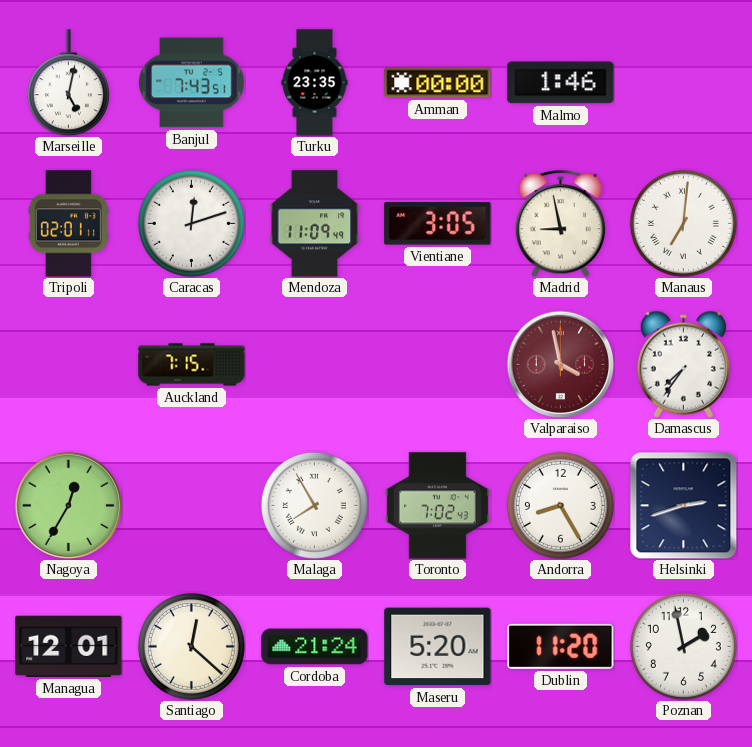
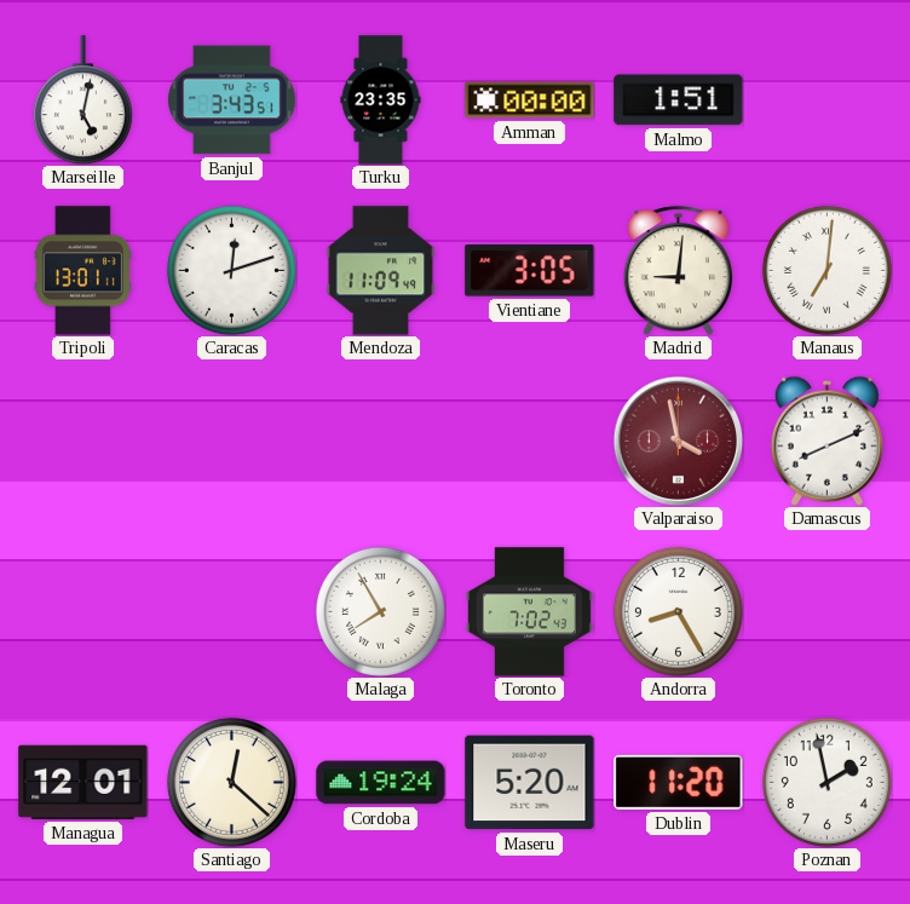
Banjul: 7:43 -> 3:43 (232, 100)
Malmo: 1:46 -> 1:51 (679, 100)
Tripoli: 02:01 -> 13:01 (82, 271)
Madrid: 8:58 -> 9:01 (678, 271)
Auckland: 7:15 -> none (192, 365)
Damascus: 7:36 -> 8:11 (827, 441)
Nagoya: 12:35 -> none (68, 505)
Helsinki: 2:42 -> none (683, 505)
Cordoba: 21:24 -> 19:24 (381, 783)
